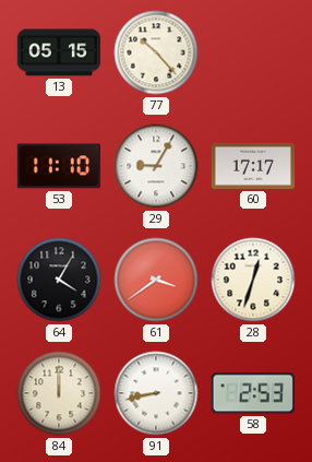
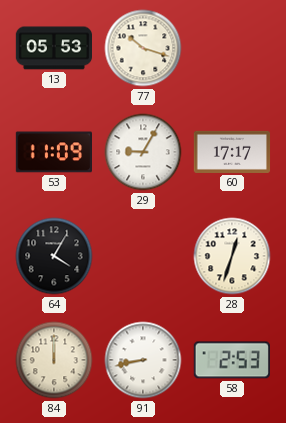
13: 05:15 -> 05:53 (54, 48)
77: 10:23 -> 10:18 (143, 48)
53: 11:10 -> 11:09 (53, 152)
61: 3:39 -> none (156, 280)
